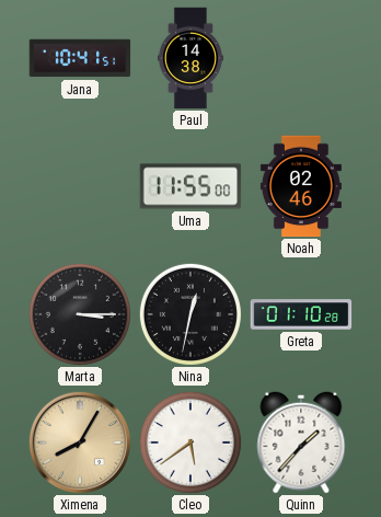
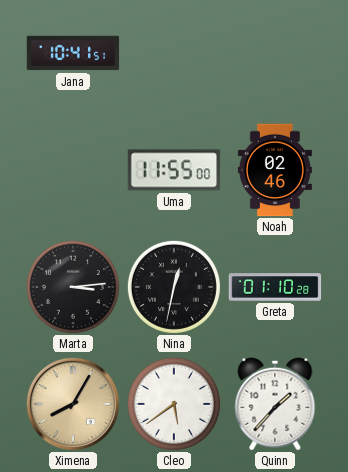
Paul: 14:38 -> none (190, 58)
Marta: 3:15 -> 3:14 (73, 287)
